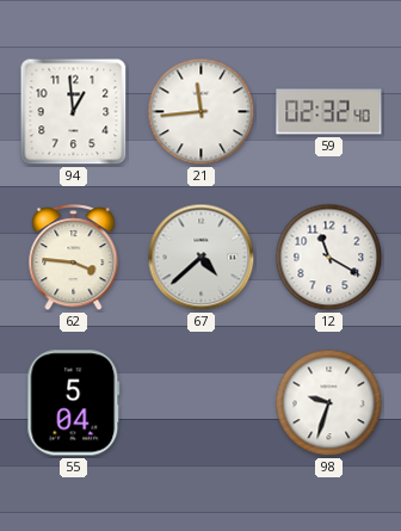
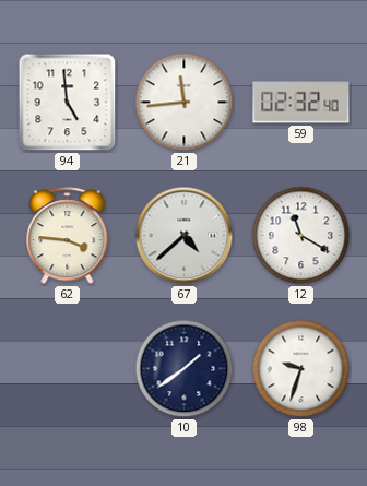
94: 12:59 -> 4:59 (68, 103)
55: 5:04 -> none (74, 403)
10: none -> 1:39 (185, 369)
